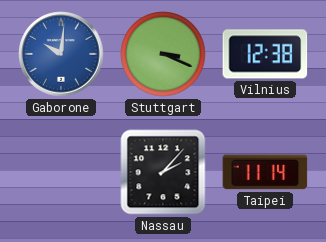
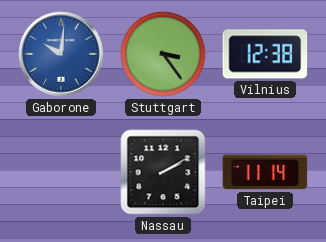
Stuttgart: 3:19 -> 3:24 (163, 54)
Nassau: 2:07 -> 2:10 (163, 172)
